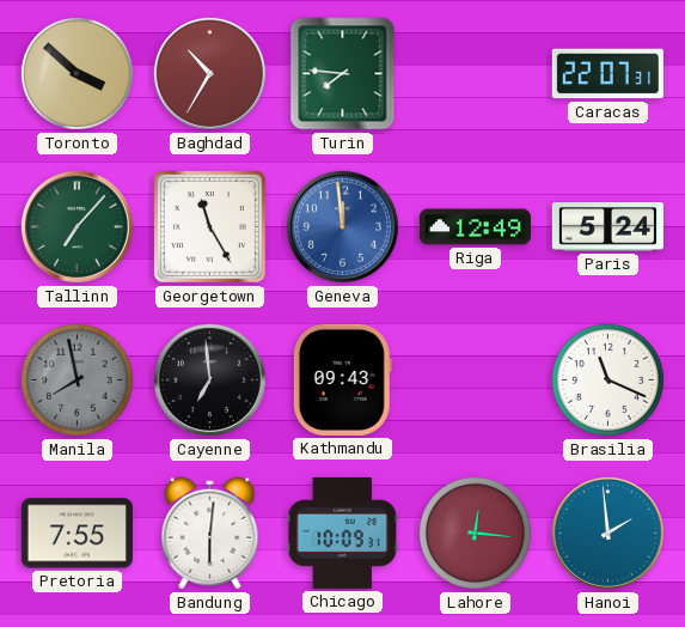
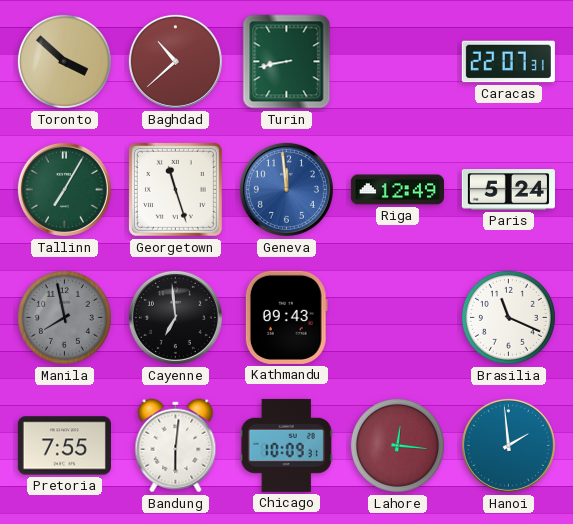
Baghdad: 10:35 -> 10:38 (175, 61)
Turin: 7:46 -> 8:43 (287, 62)
Tallinn: 7:07 -> 7:05 (64, 189)
Georgetown: 11:25 -> 11:27 (175, 189)
